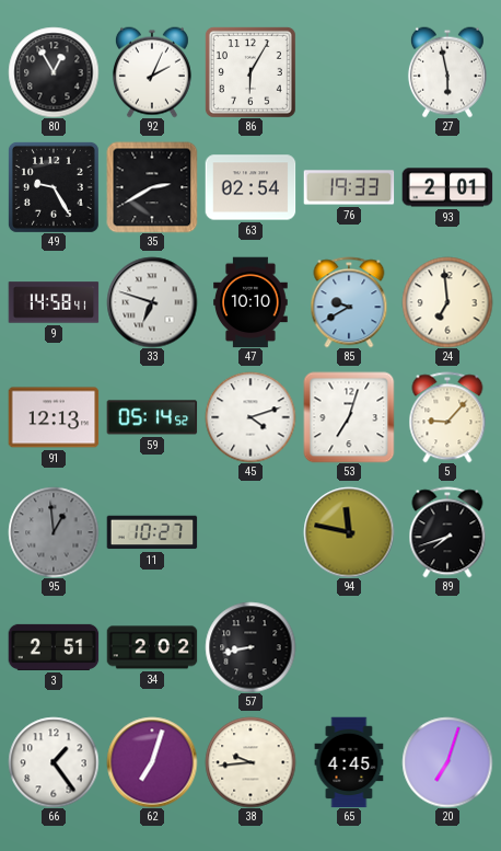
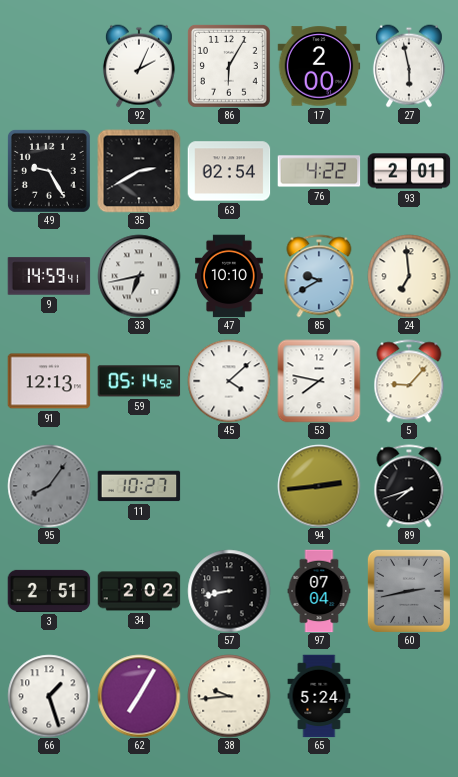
80: 12:55 -> none (54, 72)
17: none -> 2:00 (319, 66)
76: 19:33 -> 4:22 (319, 171)
9: 14:58 -> 14:59 (49, 276)
33: 6:48 -> 6:43 (139, 276)
45: 4:12 -> 4:08 (229, 381)
53: 7:03 -> 7:47 (319, 381)
95: 12:59 -> 8:06 (49, 486)
94: 11:47 -> 2:44 (319, 486)
97: none -> 07:04 (319, 591)
60: none -> 2:43 (409, 591)
66: 1:24 -> 1:27 (49, 696)
62: 7:03 -> 7:05 (139, 696)
65: 4:45 -> 5:24 (319, 696)
20: 7:03 -> none (447, 762)
